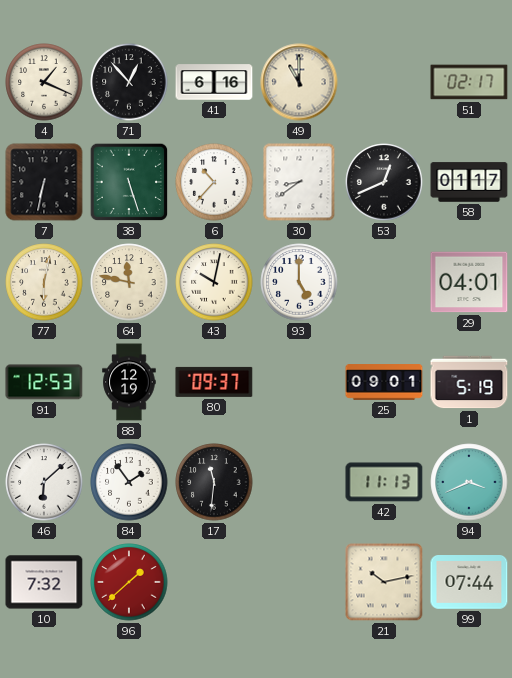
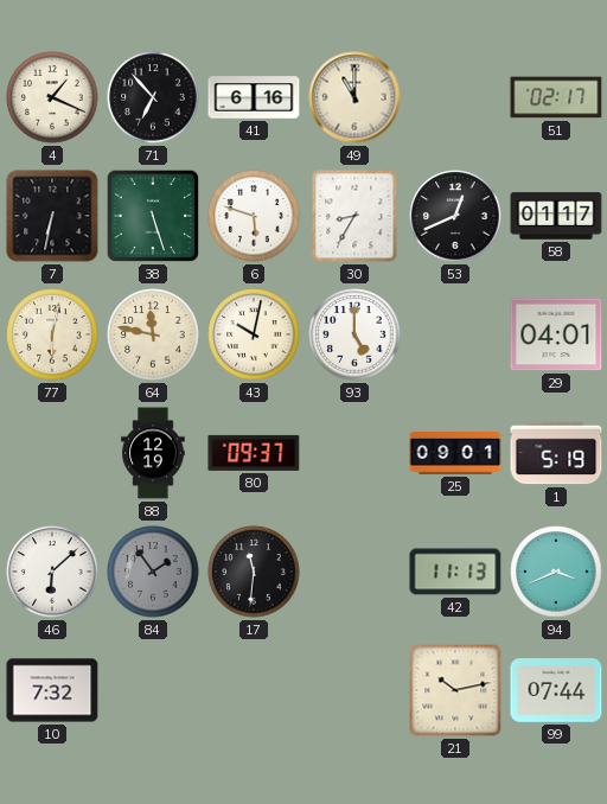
71: 12:53 -> 6:53 (153, 97)
6: 10:37 -> 5:48 (254, 216)
30: 8:39 -> 8:35 (354, 216)
91: 12:53 -> none (44, 382)
84 dial: white -> grey (153, 572)
96: 1:38 -> none (129, 582)
